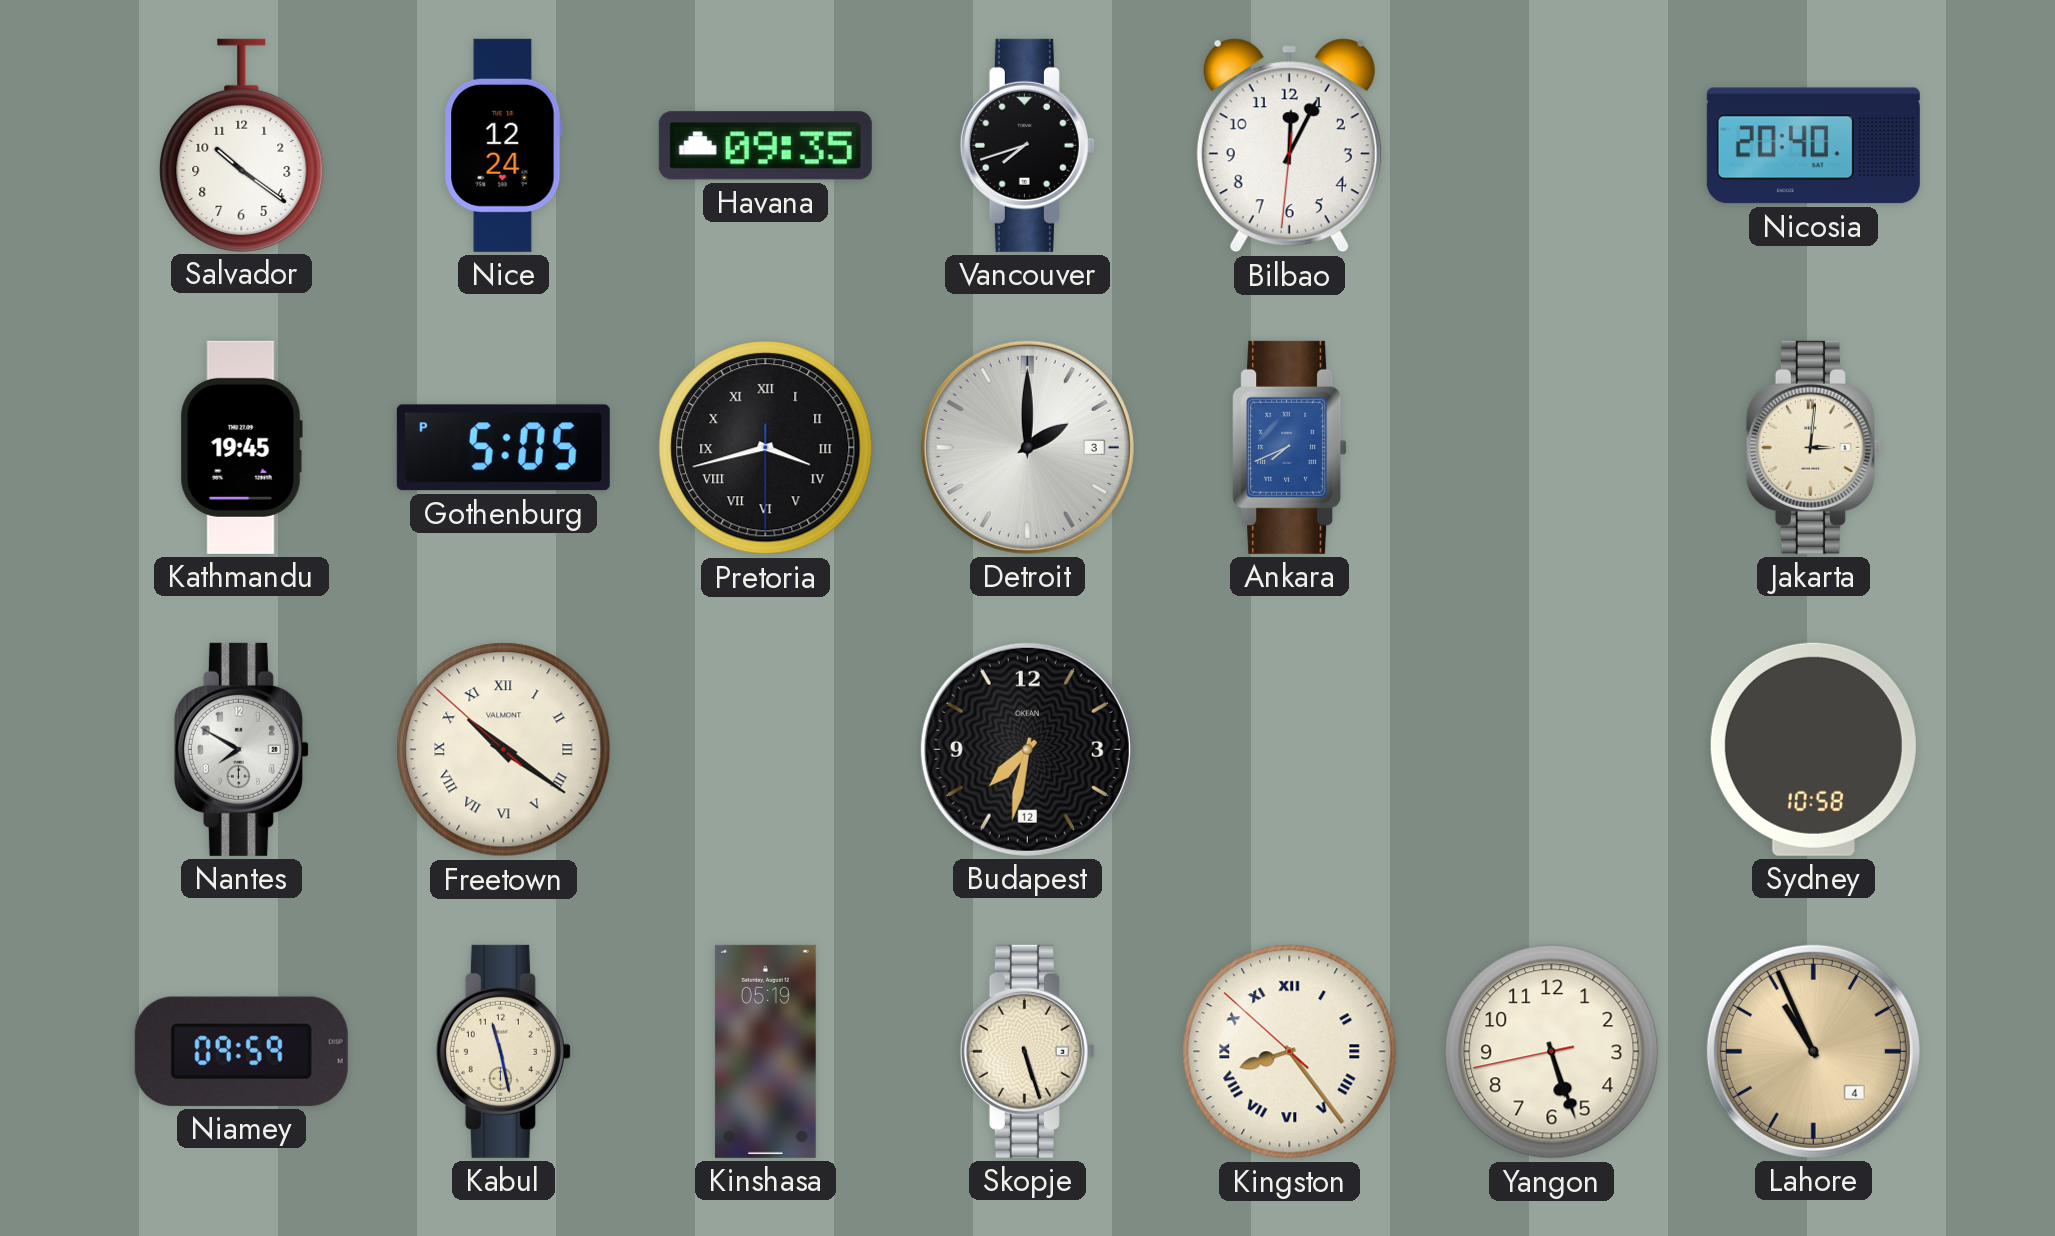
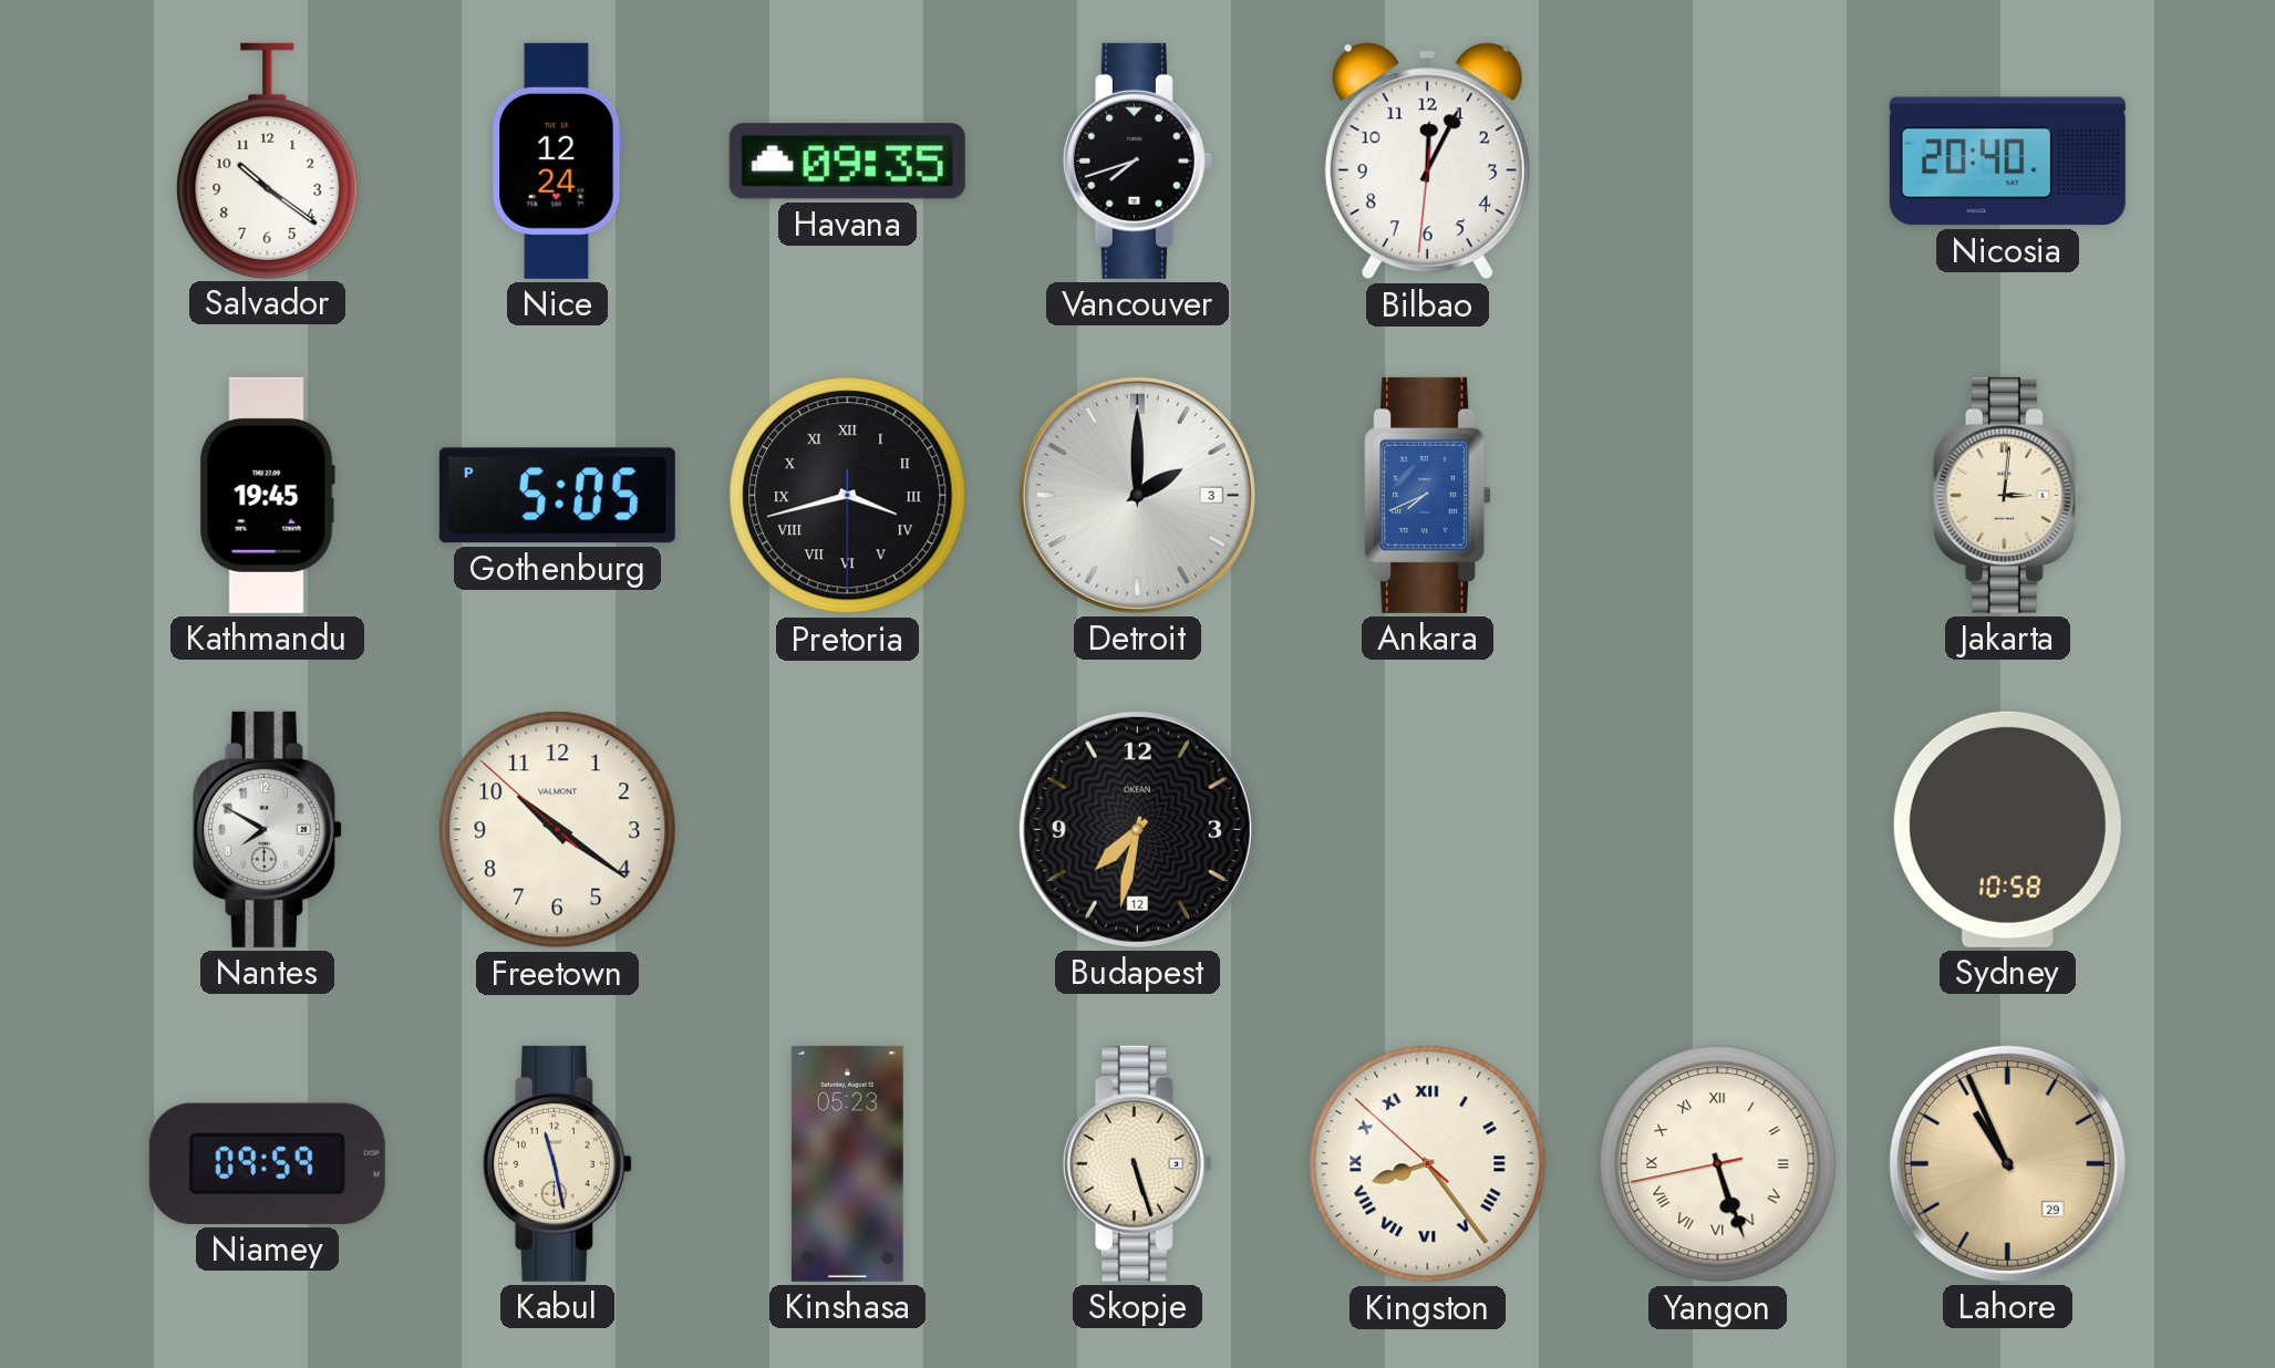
Freetown numerals: Roman -> Arabic (558, 830)
Kinshasa: 05:19 -> 05:23 (847, 1163)
Yangon numerals: Arabic -> Roman (1718, 1164)
Lahore date: 4 -> 29 (2007, 1163)
